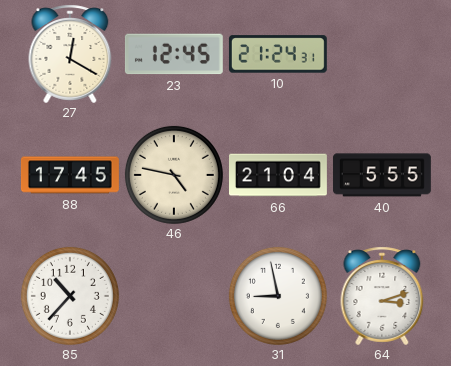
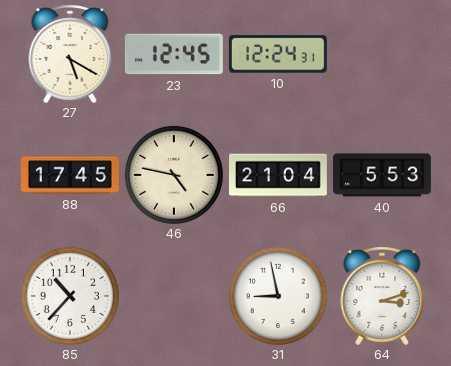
27: 12:20 -> 5:20 (70, 54)
10: 21:24 -> 12:24 (278, 54)
40: 5:55 -> 5:53 (382, 175)
